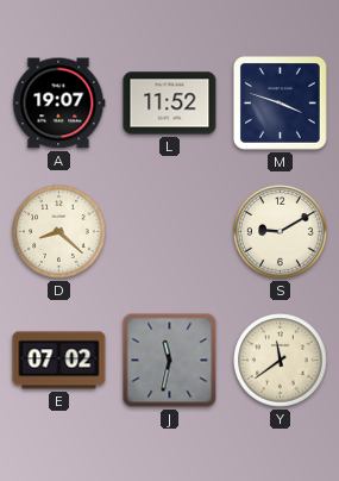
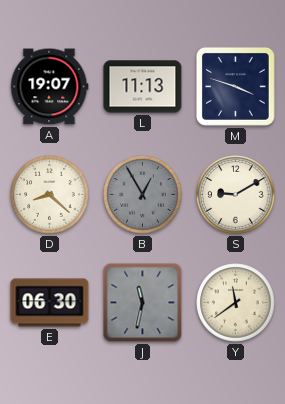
L: 11:52 -> 11:13 (143, 87)
B: none -> 12:55 (143, 195)
E: 07:02 -> 06:30 (50, 303)
